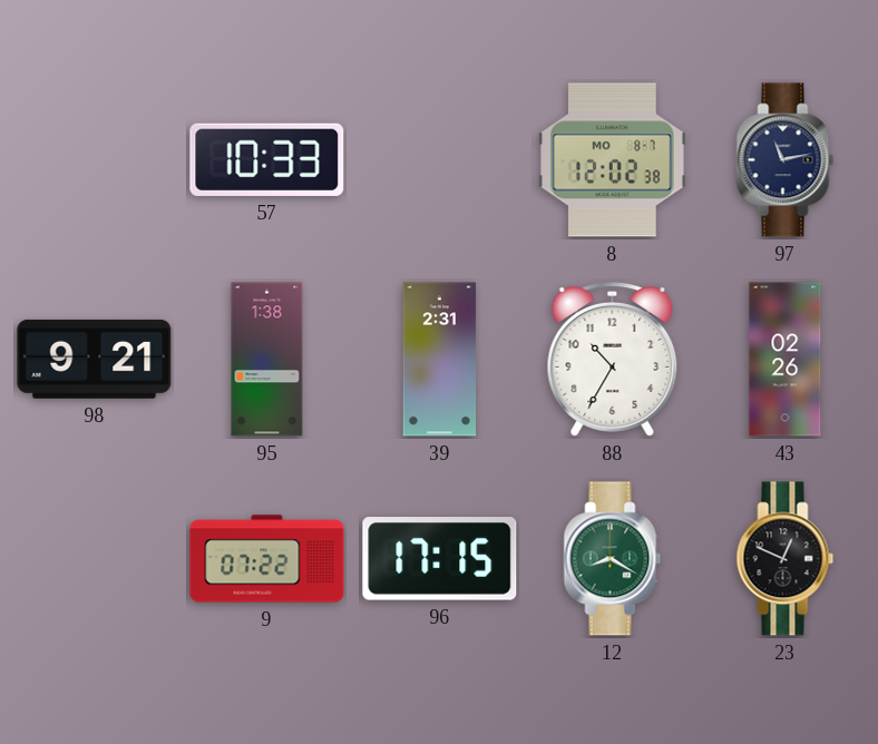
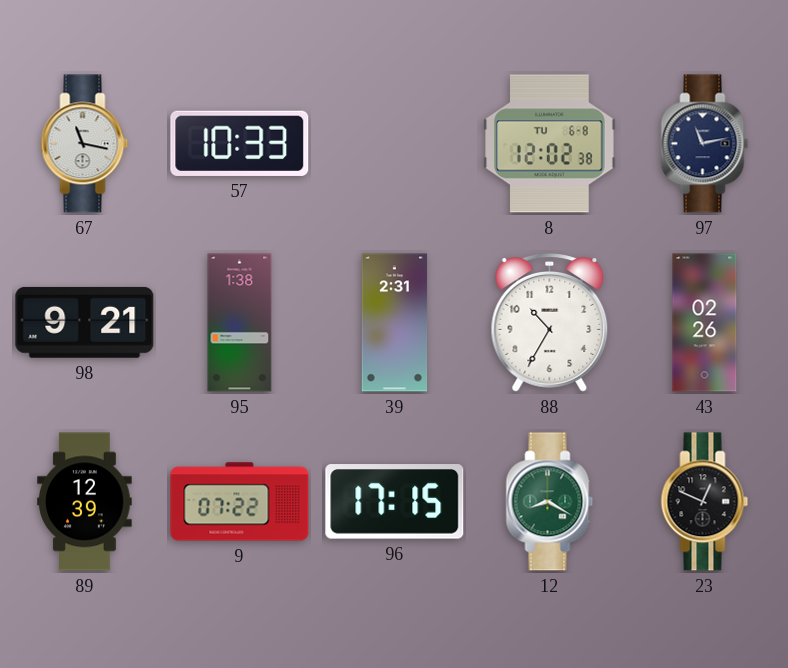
67: none -> 11:17 (85, 144)
8 date: MO 8-7 -> TU 6-8 (550, 144)
89: none -> 12:39 (85, 502)
